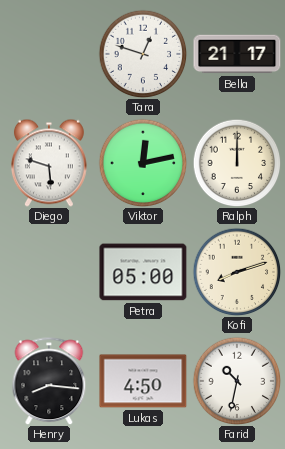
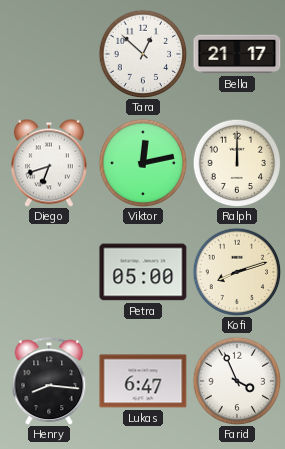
Tara: 12:48 -> 12:52 (143, 54)
Diego: 5:48 -> 6:42 (49, 163)
Lukas: 4:50 -> 6:47 (143, 381)
Farid: 10:32 -> 3:56 (237, 381)
